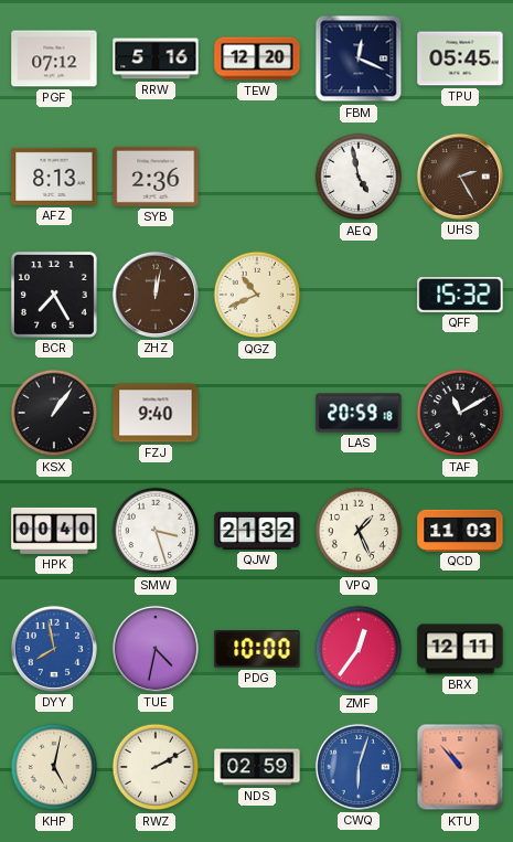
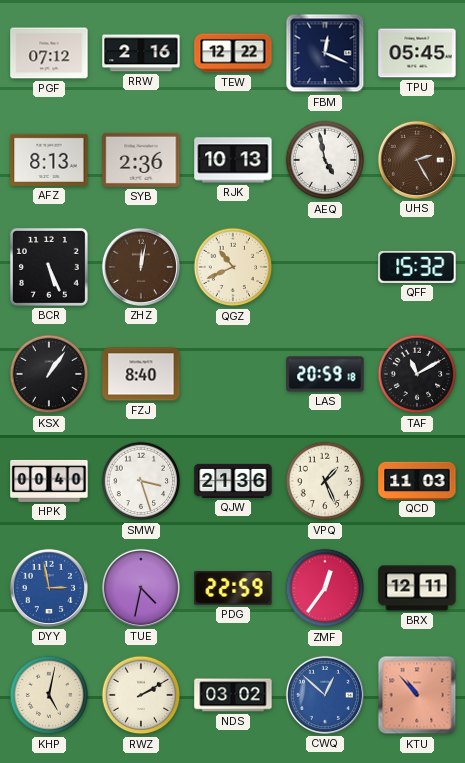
RRW: 5:16 -> 2:16 (141, 53)
TEW: 12:20 -> 12:22 (233, 53)
RJK: none -> 10:13 (233, 160)
BCR: 7:25 -> 5:26 (49, 267)
FZJ: 9:40 -> 8:40 (141, 374)
QJW: 21:32 -> 21:36 (233, 481)
DYY: 7:58 -> 2:58 (49, 588)
PDG: 10:00 -> 22:59 (233, 588)
NDS: 02:59 -> 03:02 (233, 695)
CWQ: 6:03 -> 12:52 (325, 695)
